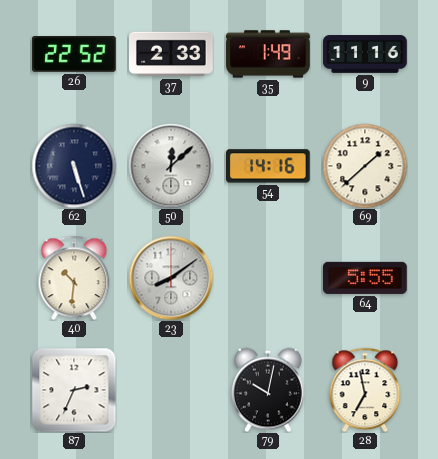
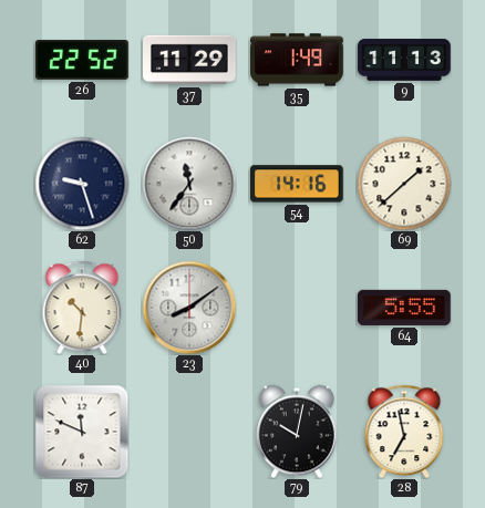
37: 2:33 -> 11:29 (189, 60)
9: 11:16 -> 11:13 (404, 60)
62: 5:27 -> 9:27 (82, 184)
50: 12:08 -> 11:36 (189, 184)
87: 2:34 -> 11:49 (82, 432)
